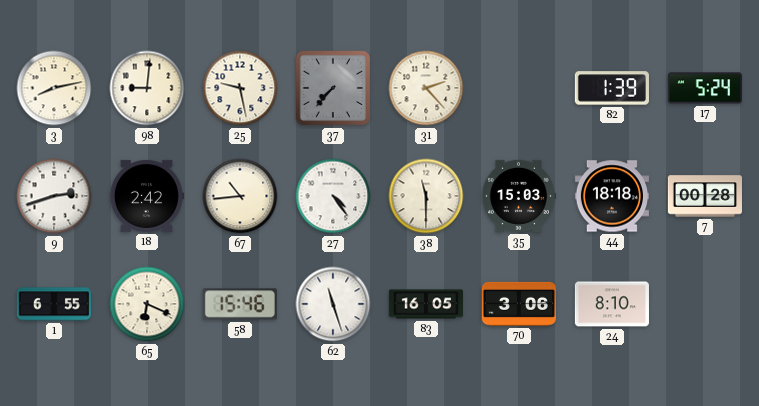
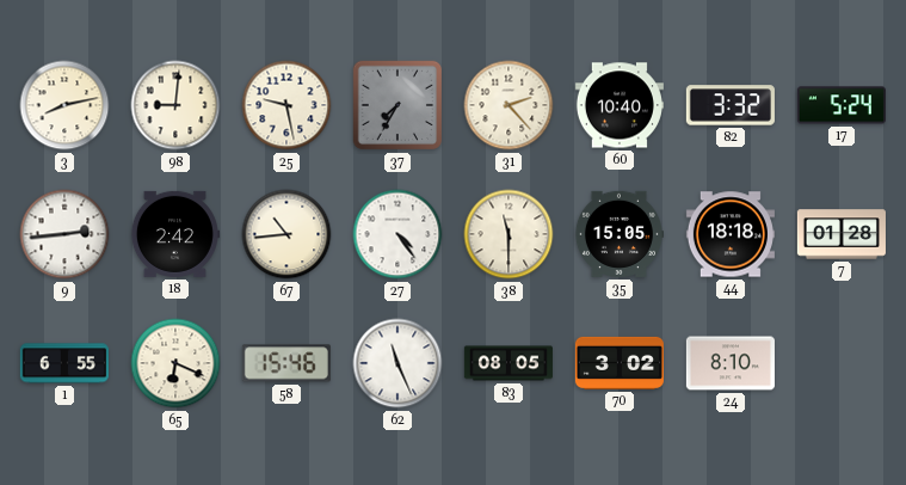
37: 7:37 -> 7:35 (397, 105)
60: none -> 10:40 (620, 105)
82: 1:39 -> 3:32 (731, 105)
9: 2:42 -> 2:44 (64, 234)
35: 15:03 -> 15:05 (618, 234)
7: 00:28 -> 01:28 (842, 234)
62: 11:27 -> 11:26 (397, 363)
83: 16:05 -> 08:05 (507, 363)
70: 3:06 -> 3:02 (620, 363)
